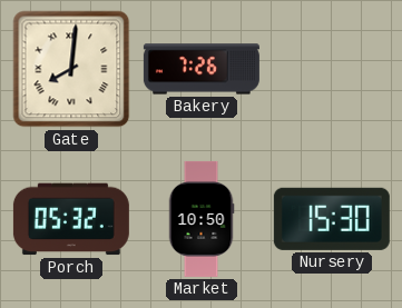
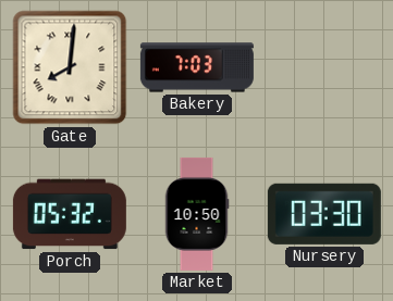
Bakery: 7:26 -> 7:03 (197, 67)
Nursery: 15:30 -> 03:30 (324, 214)
